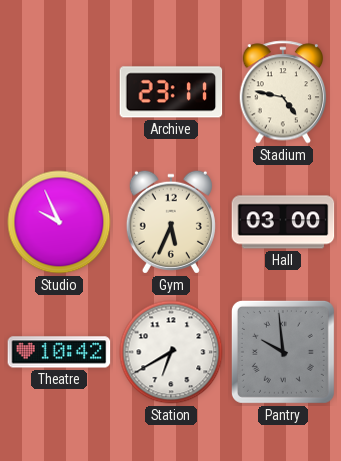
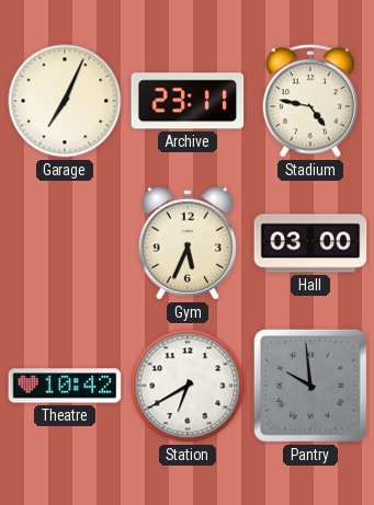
Garage: none -> 7:04 (65, 101)
Studio: 9:56 -> none (59, 222)
